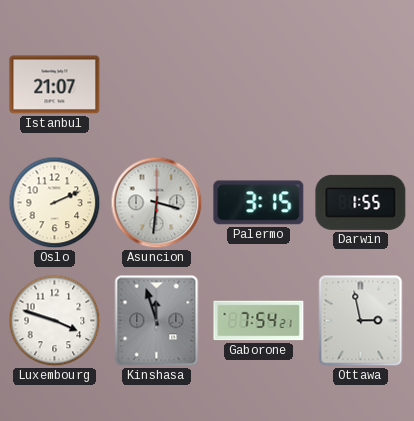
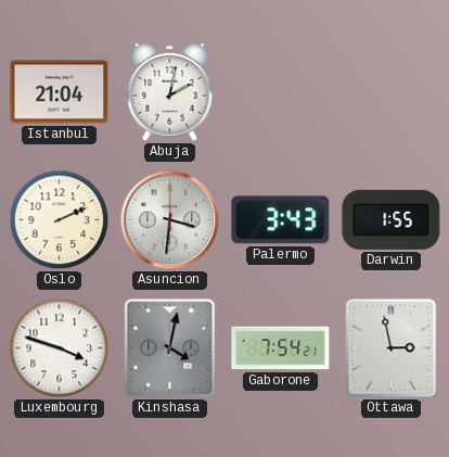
Istanbul: 21:07 -> 21:04 (60, 92)
Abuja: none -> 2:02 (170, 91)
Palermo: 3:15 -> 3:43 (281, 220)
Kinshasa: 11:57 -> 4:02 (170, 348)
